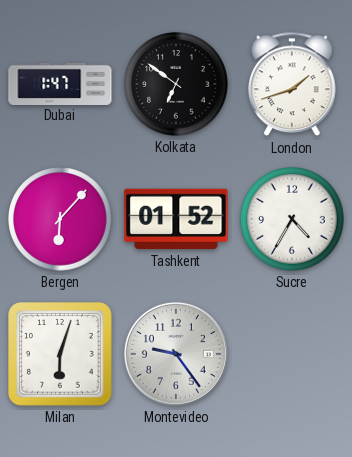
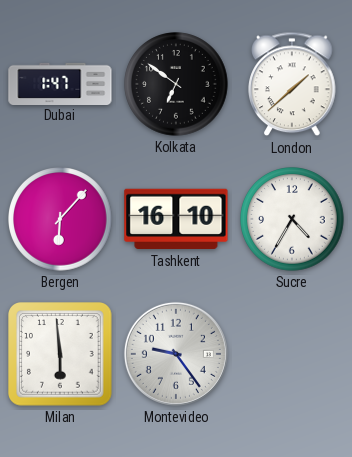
London: 1:42 -> 1:38 (293, 84)
Tashkent: 01:52 -> 16:10 (176, 219)
Milan: 6:03 -> 5:59 (61, 355)
